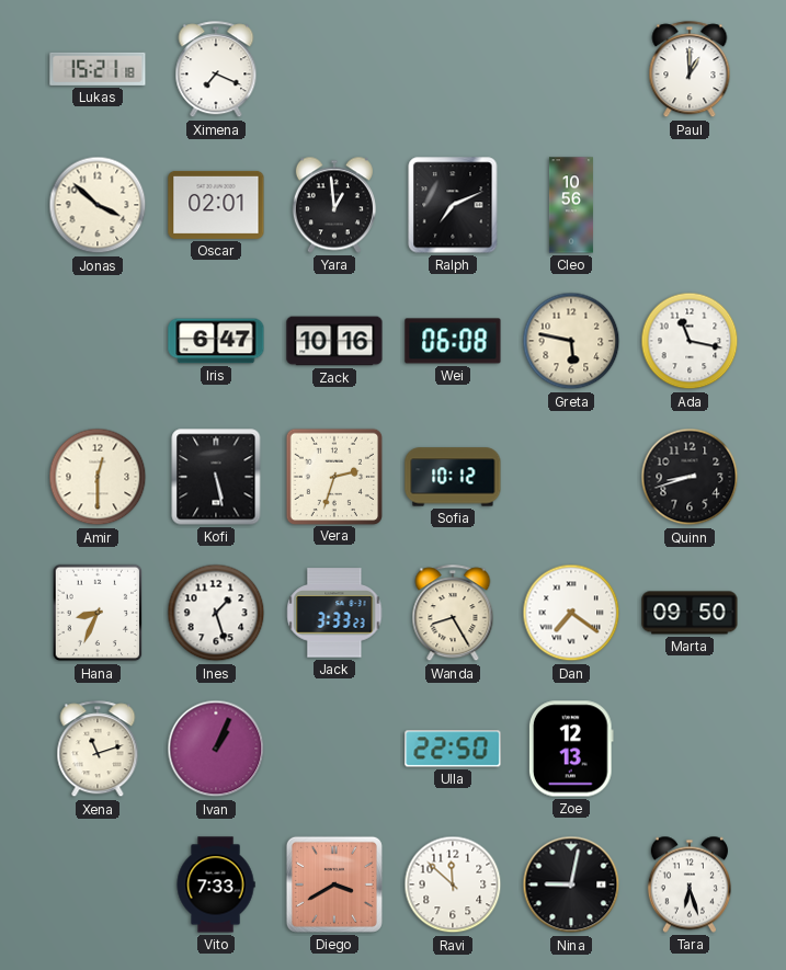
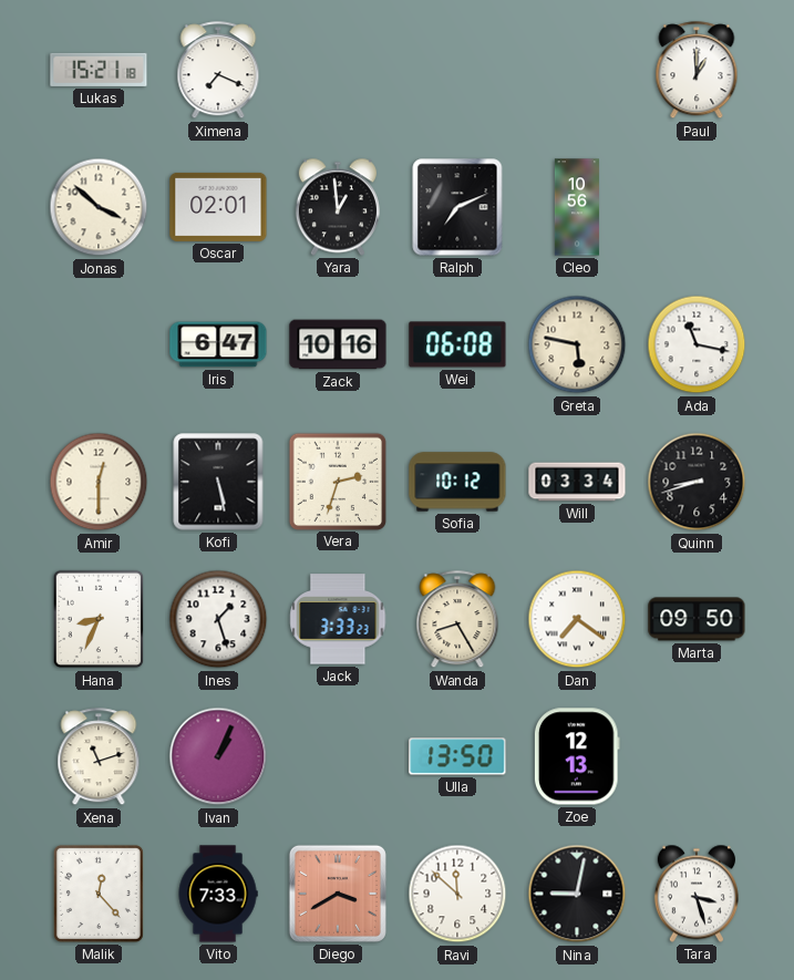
Will: none -> 03:34 (577, 482)
Ulla: 22:50 -> 13:50 (457, 756)
Malik: none -> 12:23 (99, 894)
Tara: 6:27 -> 3:27 (697, 894)
